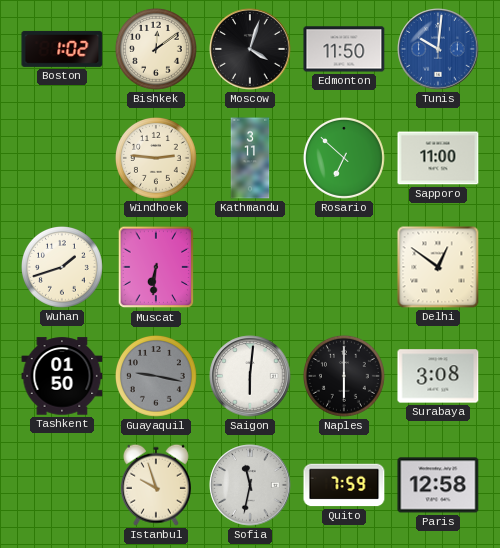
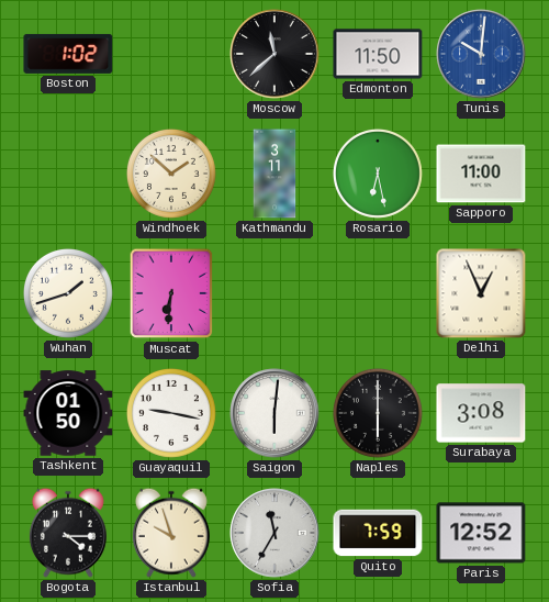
Bishkek: 12:09 -> none (156, 49)
Moscow: 4:03 -> 11:38 (274, 54)
Windhoek: 2:46 -> 1:52 (171, 174)
Rosario: 6:52 -> 6:28 (378, 174)
Delhi: 12:51 -> 12:56 (481, 293)
Guayaquil dial: grey -> white (171, 413)
Bogota: none -> 4:15 (68, 533)
Sofia: 11:32 -> 11:35 (274, 533)
Paris: 12:58 -> 12:52 (481, 533)
